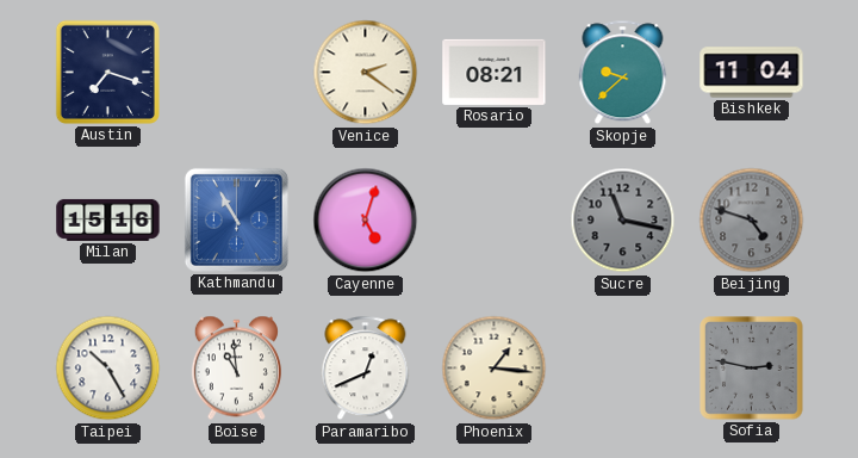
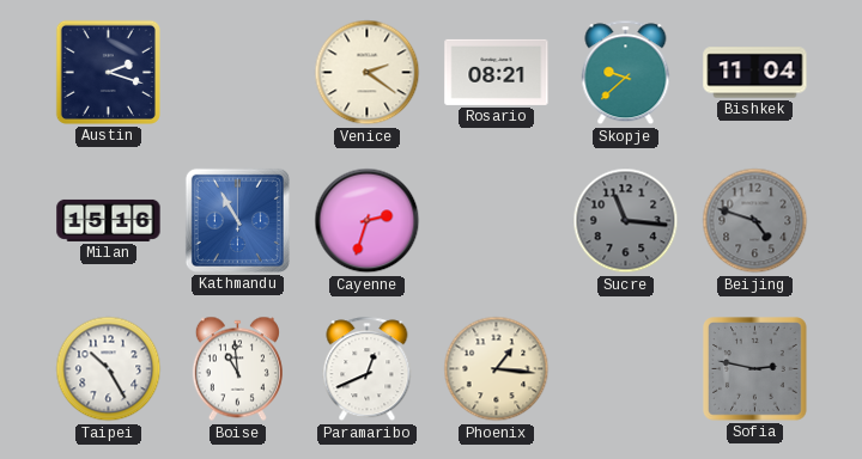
Austin: 7:18 -> 2:18 (108, 72)
Cayenne: 5:03 -> 2:33 (368, 221)
Sucre: 11:17 -> 11:16 (626, 221)
